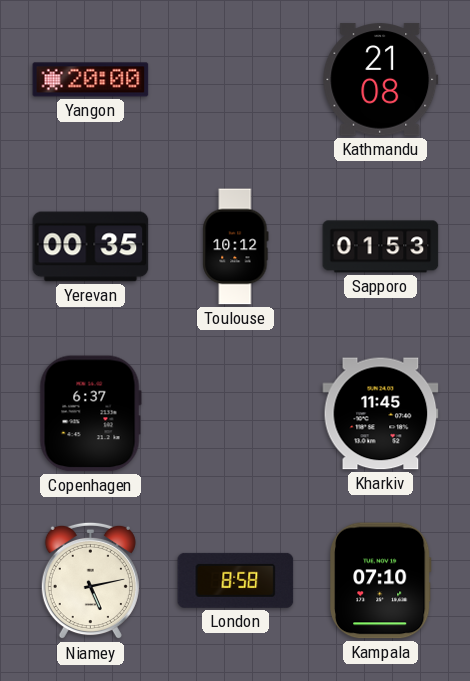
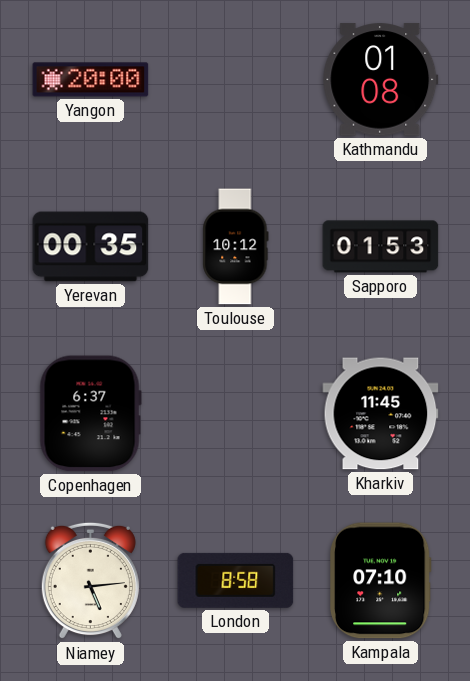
Kathmandu: 21:08 -> 01:08 (381, 80)
Niamey: 5:13 -> 5:14 (90, 581)
